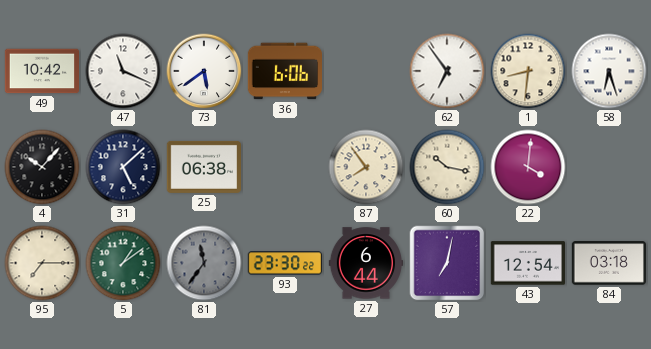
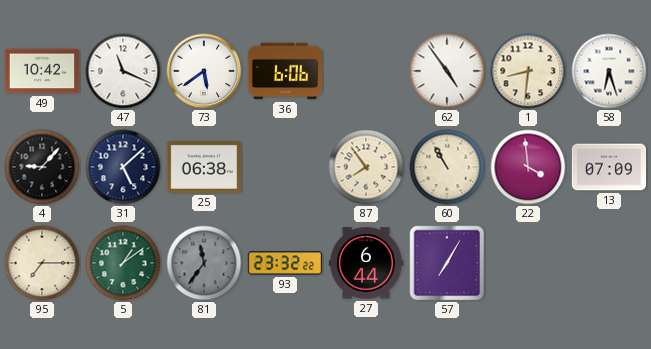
62: 6:54 -> 4:54 (447, 71)
4: 10:07 -> 9:07 (42, 167)
60: 10:17 -> 10:55 (447, 167)
22: 4:01 -> 3:59 (528, 167)
13: none -> 07:09 (609, 167)
93: 23:30 -> 23:32 (284, 263)
57: 7:02 -> 7:05 (447, 263)
43: 12:54 -> none (527, 263)
84: 03:18 -> none (608, 263)
